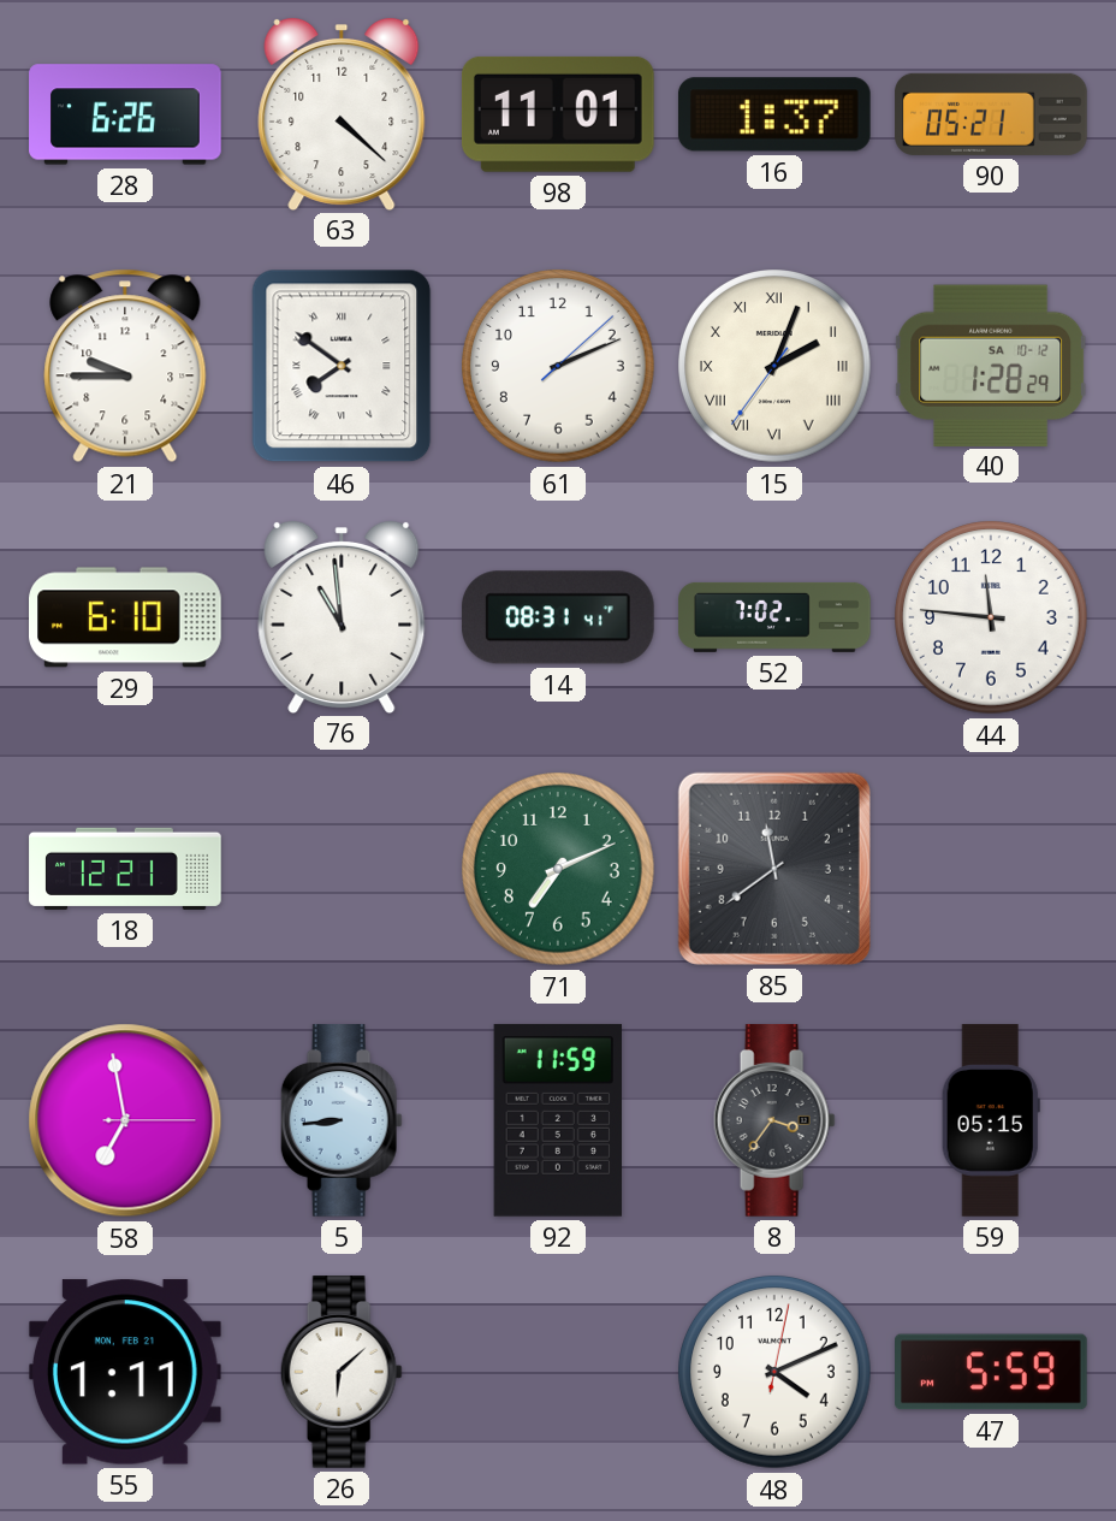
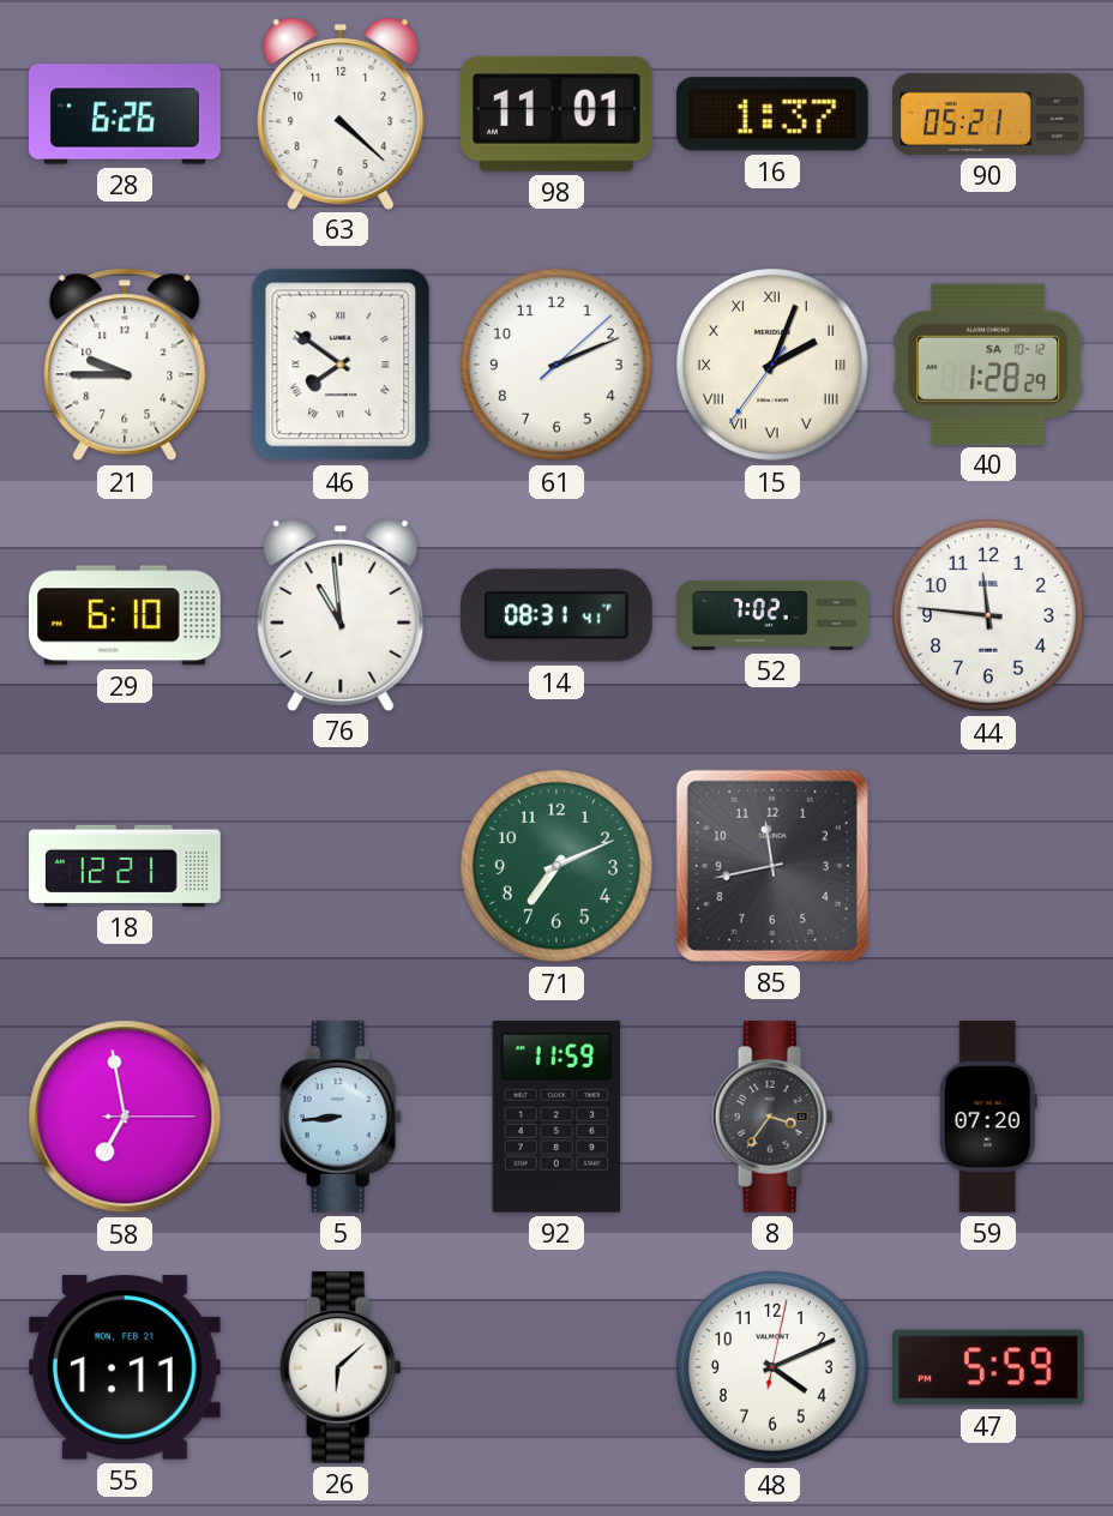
85: 11:39 -> 11:43 (772, 866)
59: 05:15 -> 07:20 (988, 1117)
